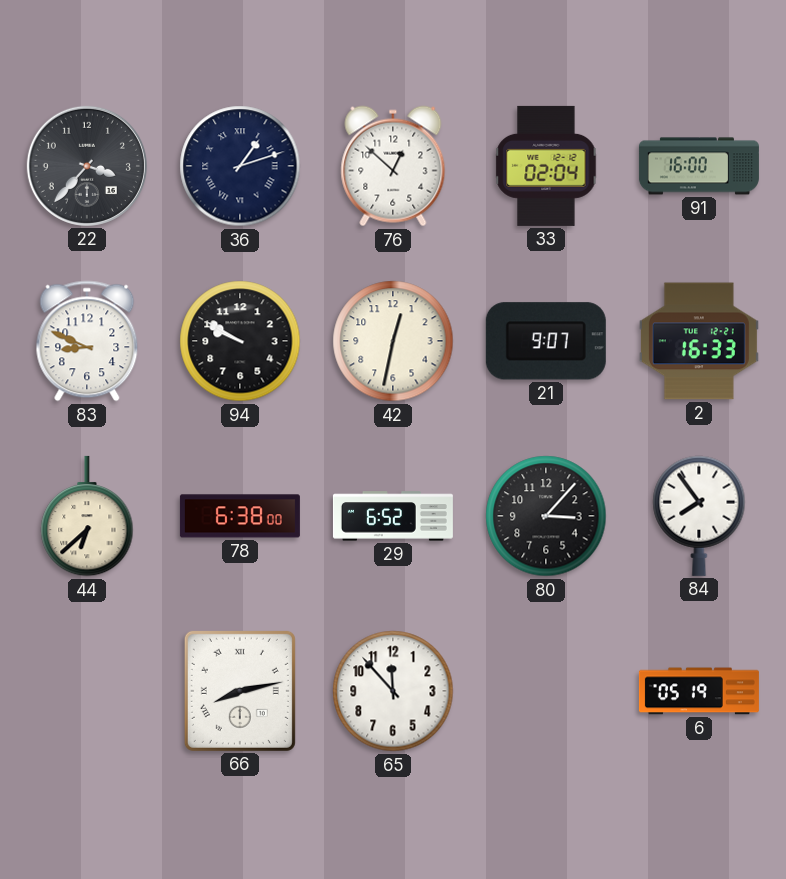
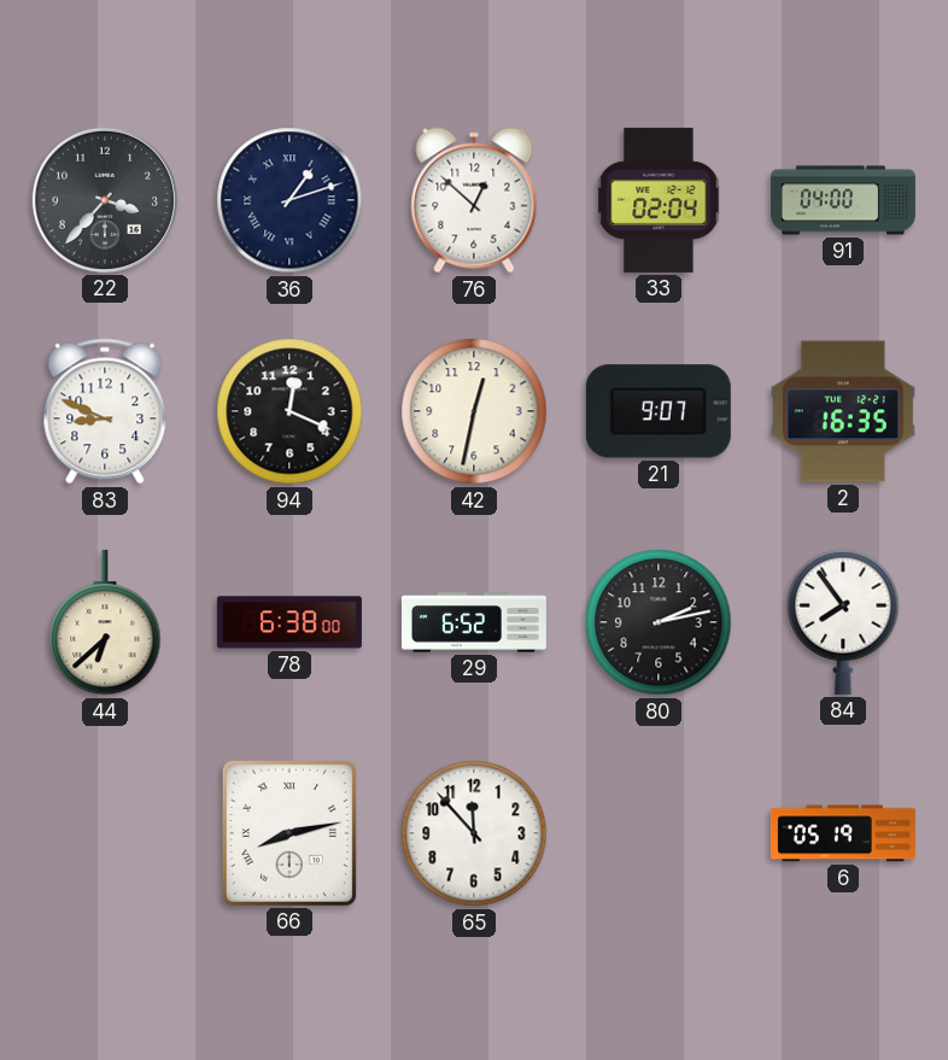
91: 16:00 -> 04:00 (843, 200)
94: 9:50 -> 12:19 (289, 411)
2: 16:33 -> 16:35 (843, 411)
80: 3:07 -> 2:13 (659, 622)
